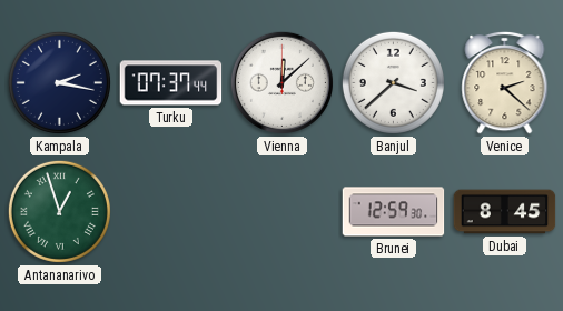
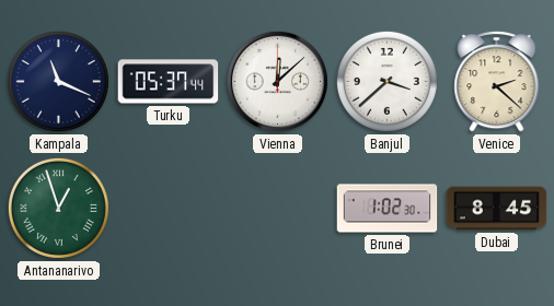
Kampala: 2:17 -> 11:19 (58, 81)
Turku: 07:37 -> 05:37 (169, 82)
Brunei: 12:59 -> 1:02 (388, 209)
